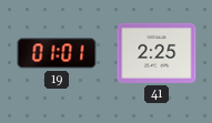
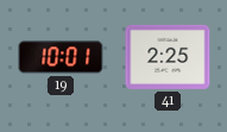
19: 01:01 -> 10:01 (61, 57)
